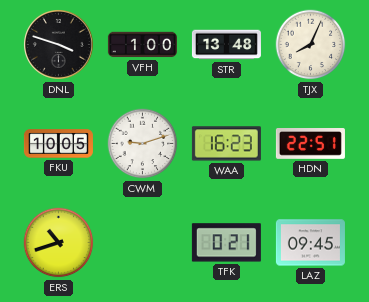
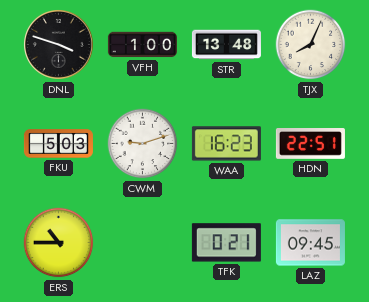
FKU: 10:05 -> 5:03 (58, 144)
ERS: 10:42 -> 10:45 (59, 243)
